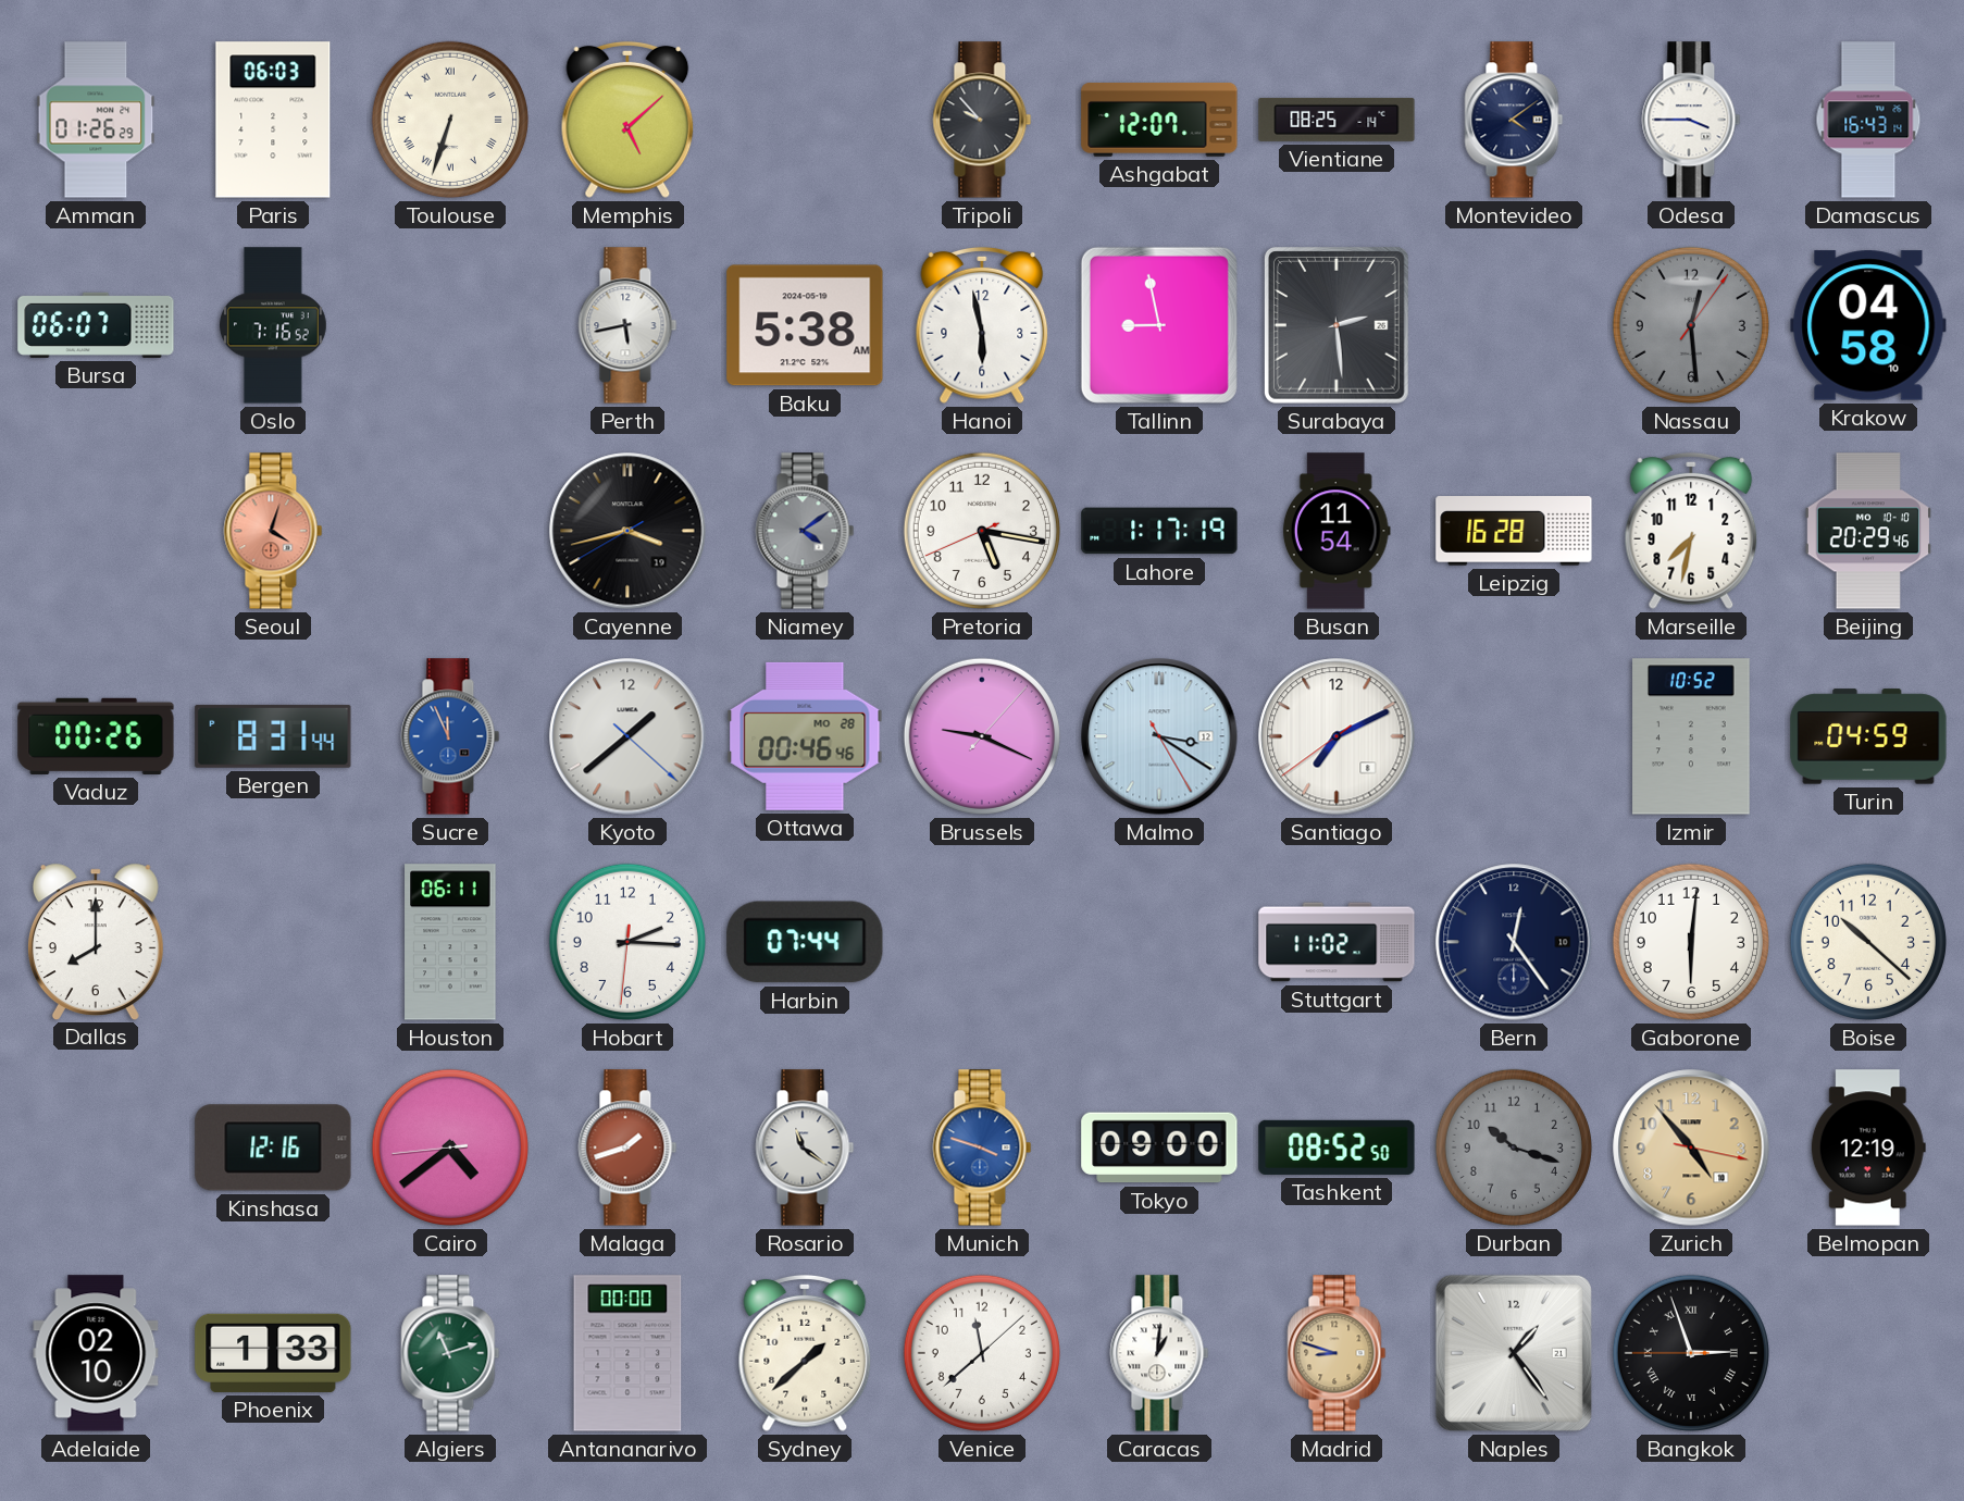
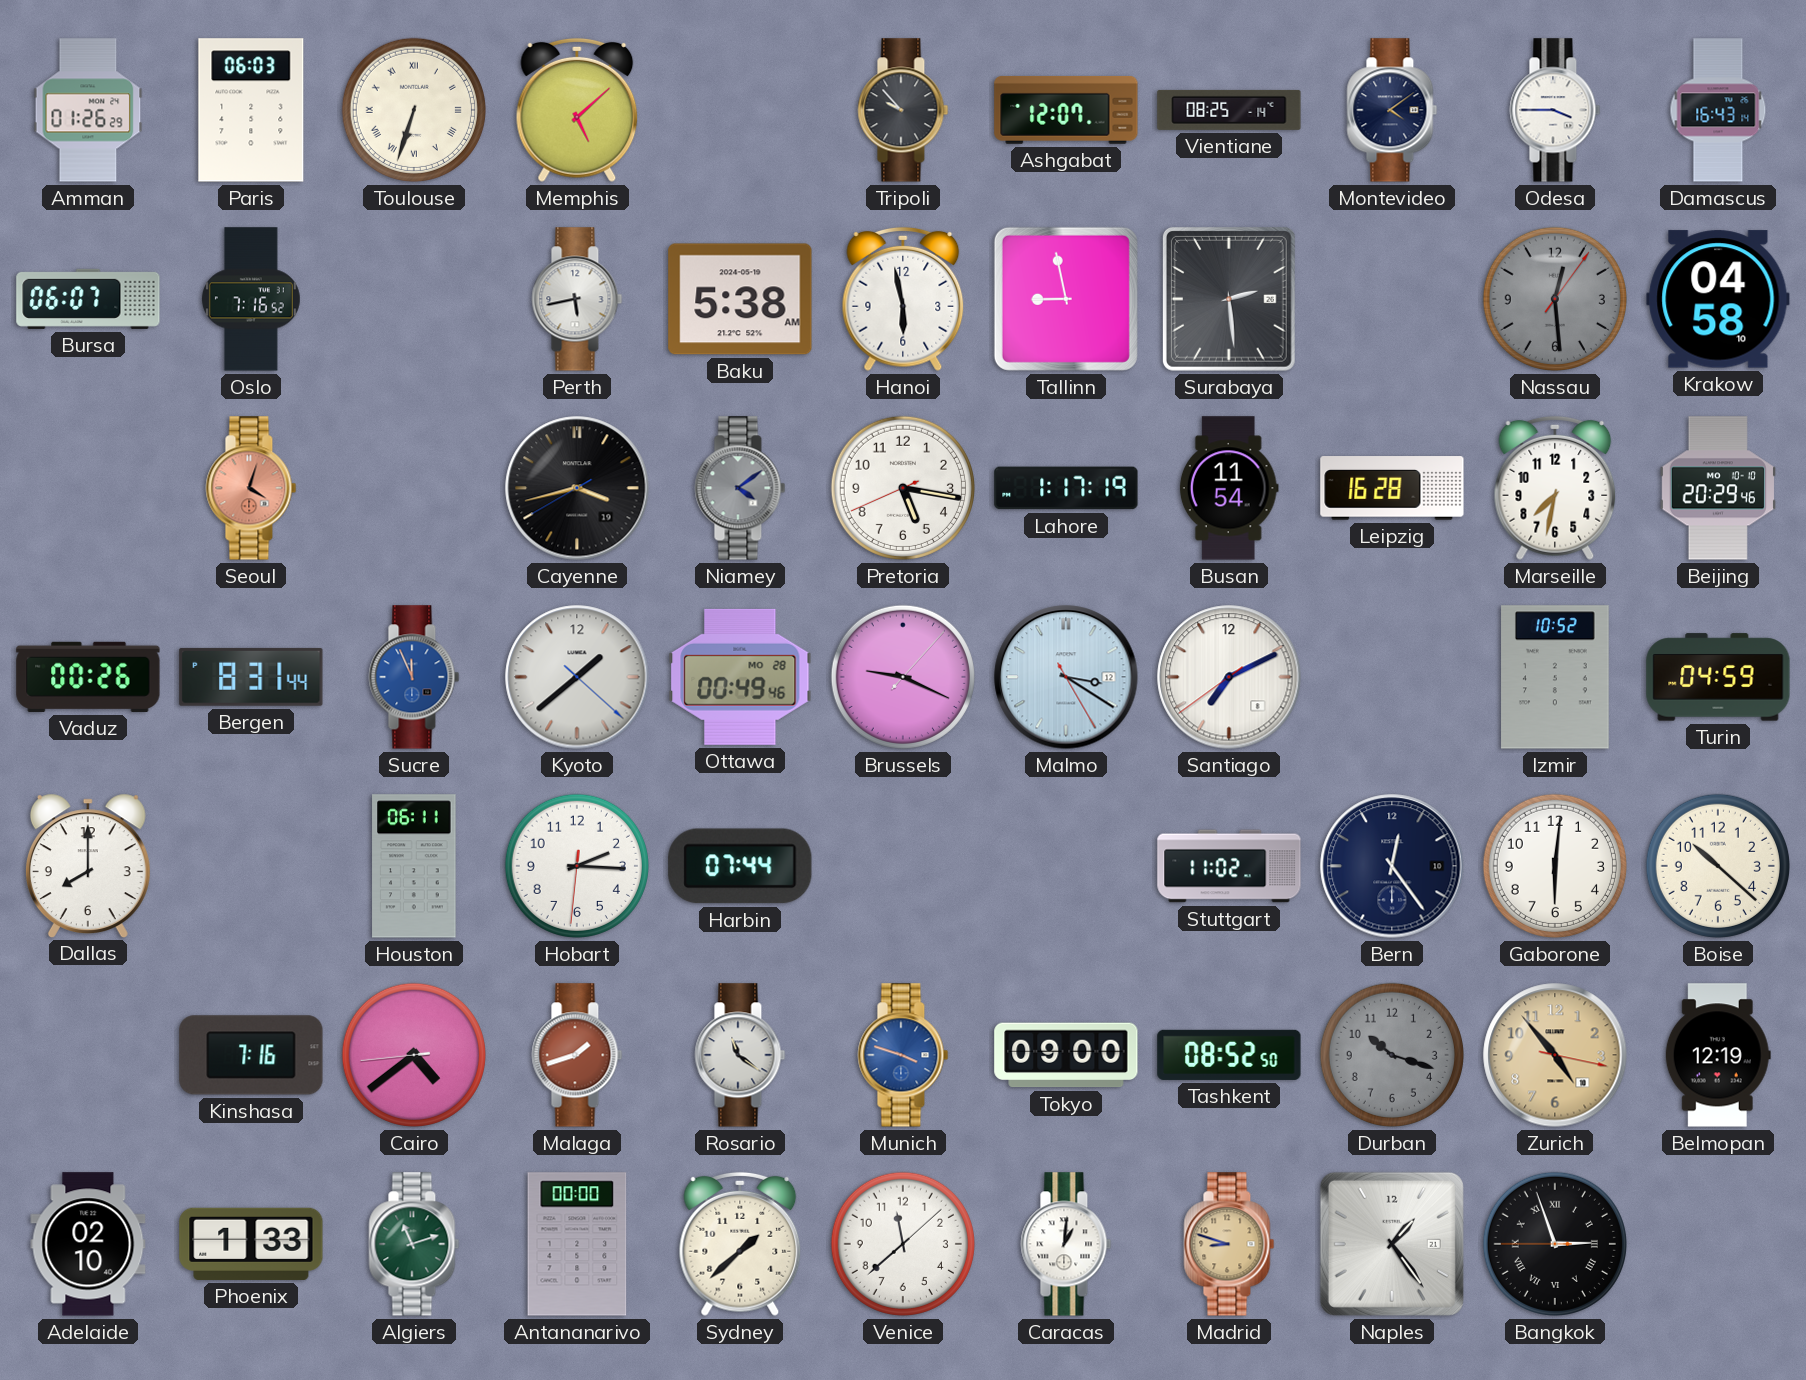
Ottawa: 00:46 -> 00:49 (740, 677)
Kinshasa: 12:16 -> 7:16 (251, 1055)
